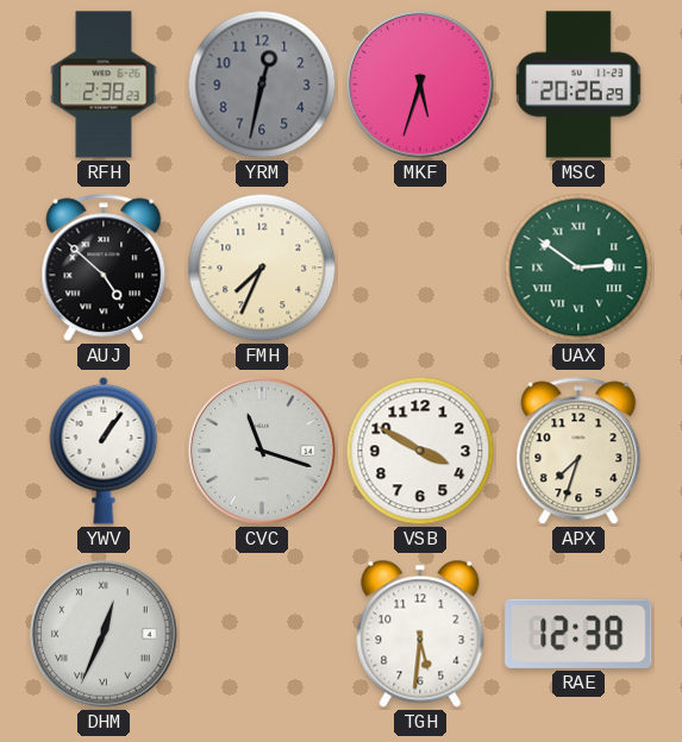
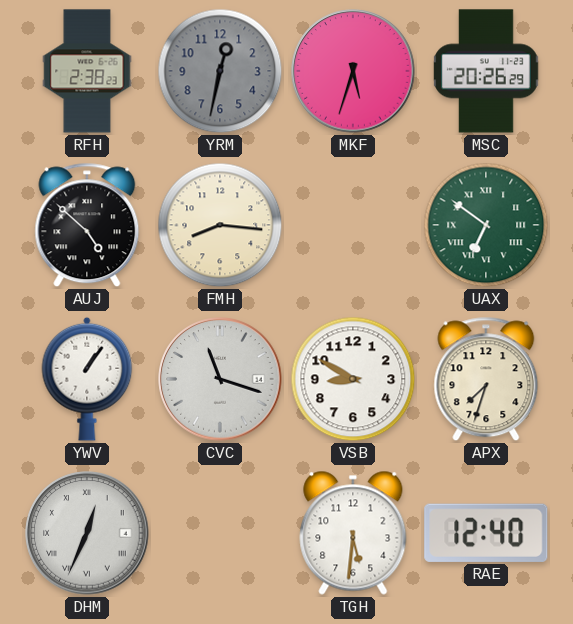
FMH: 7:34 -> 8:16 (220, 225)
UAX: 2:51 -> 6:51 (486, 225)
VSB: 3:50 -> 8:50 (353, 379)
RAE: 12:38 -> 12:40 (486, 533)
